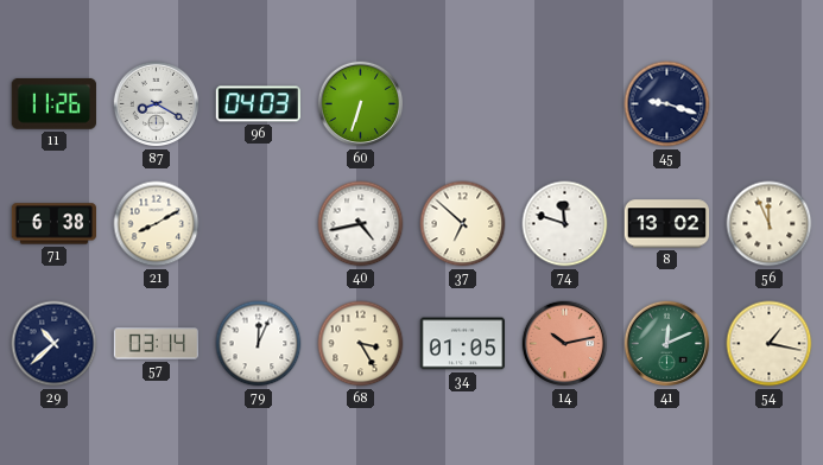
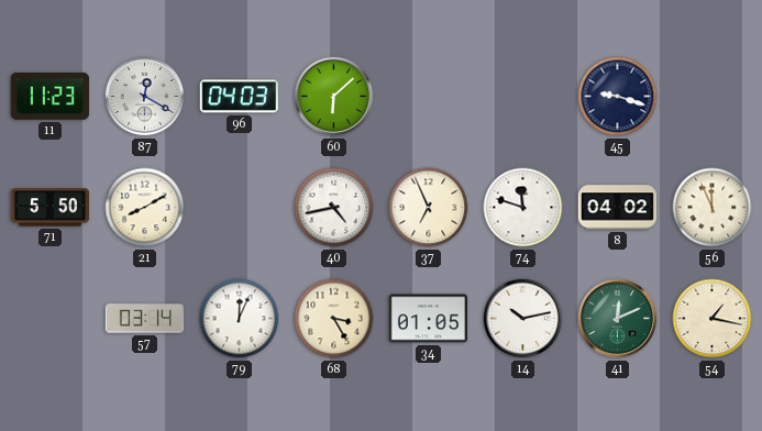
11: 11:26 -> 11:23 (49, 96)
87: 8:20 -> 12:20 (145, 97)
60: 6:33 -> 6:08 (334, 97)
71: 6:38 -> 5:50 (51, 208)
37: 6:52 -> 6:56 (429, 208)
8: 13:02 -> 04:02 (618, 208)
29: 10:38 -> none (55, 344)
14 dial: salmon -> white (523, 319)
